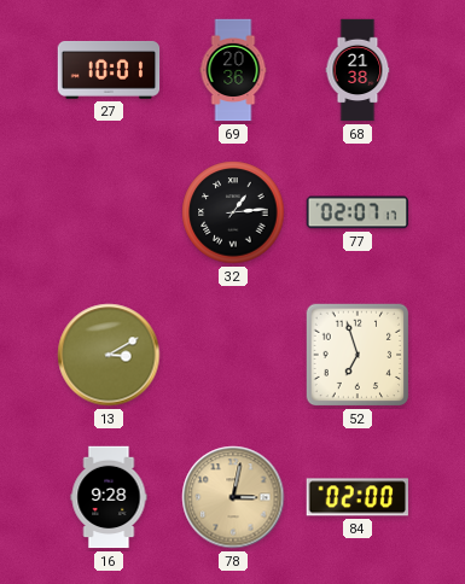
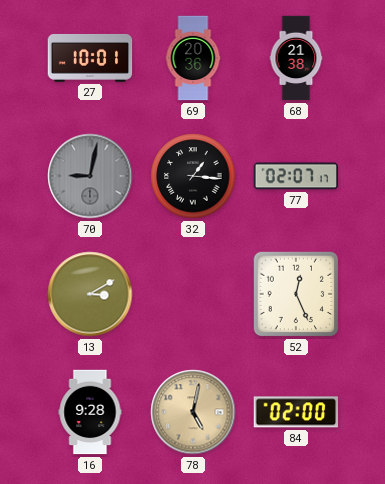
70: none -> 9:02 (90, 176)
32: 1:14 -> 1:16 (193, 176)
52: 6:57 -> 12:26 (296, 294)
78: 3:02 -> 5:02 (193, 412)
